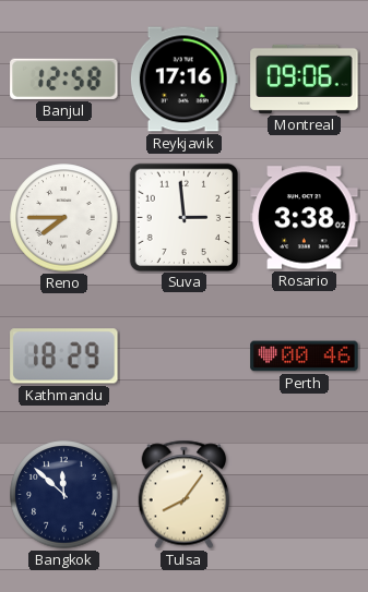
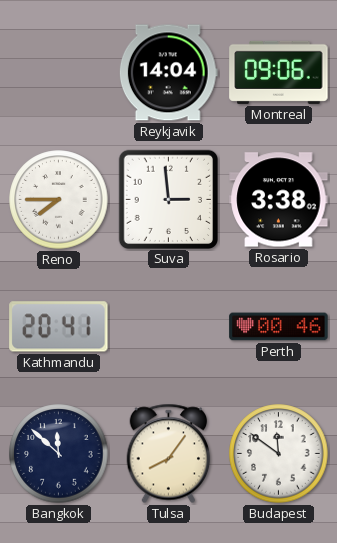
Banjul: 12:58 -> none (64, 78)
Reykjavik: 17:16 -> 14:04 (168, 73)
Kathmandu: 18:29 -> 20:41 (59, 327)
Budapest: none -> 11:51 (279, 454)
